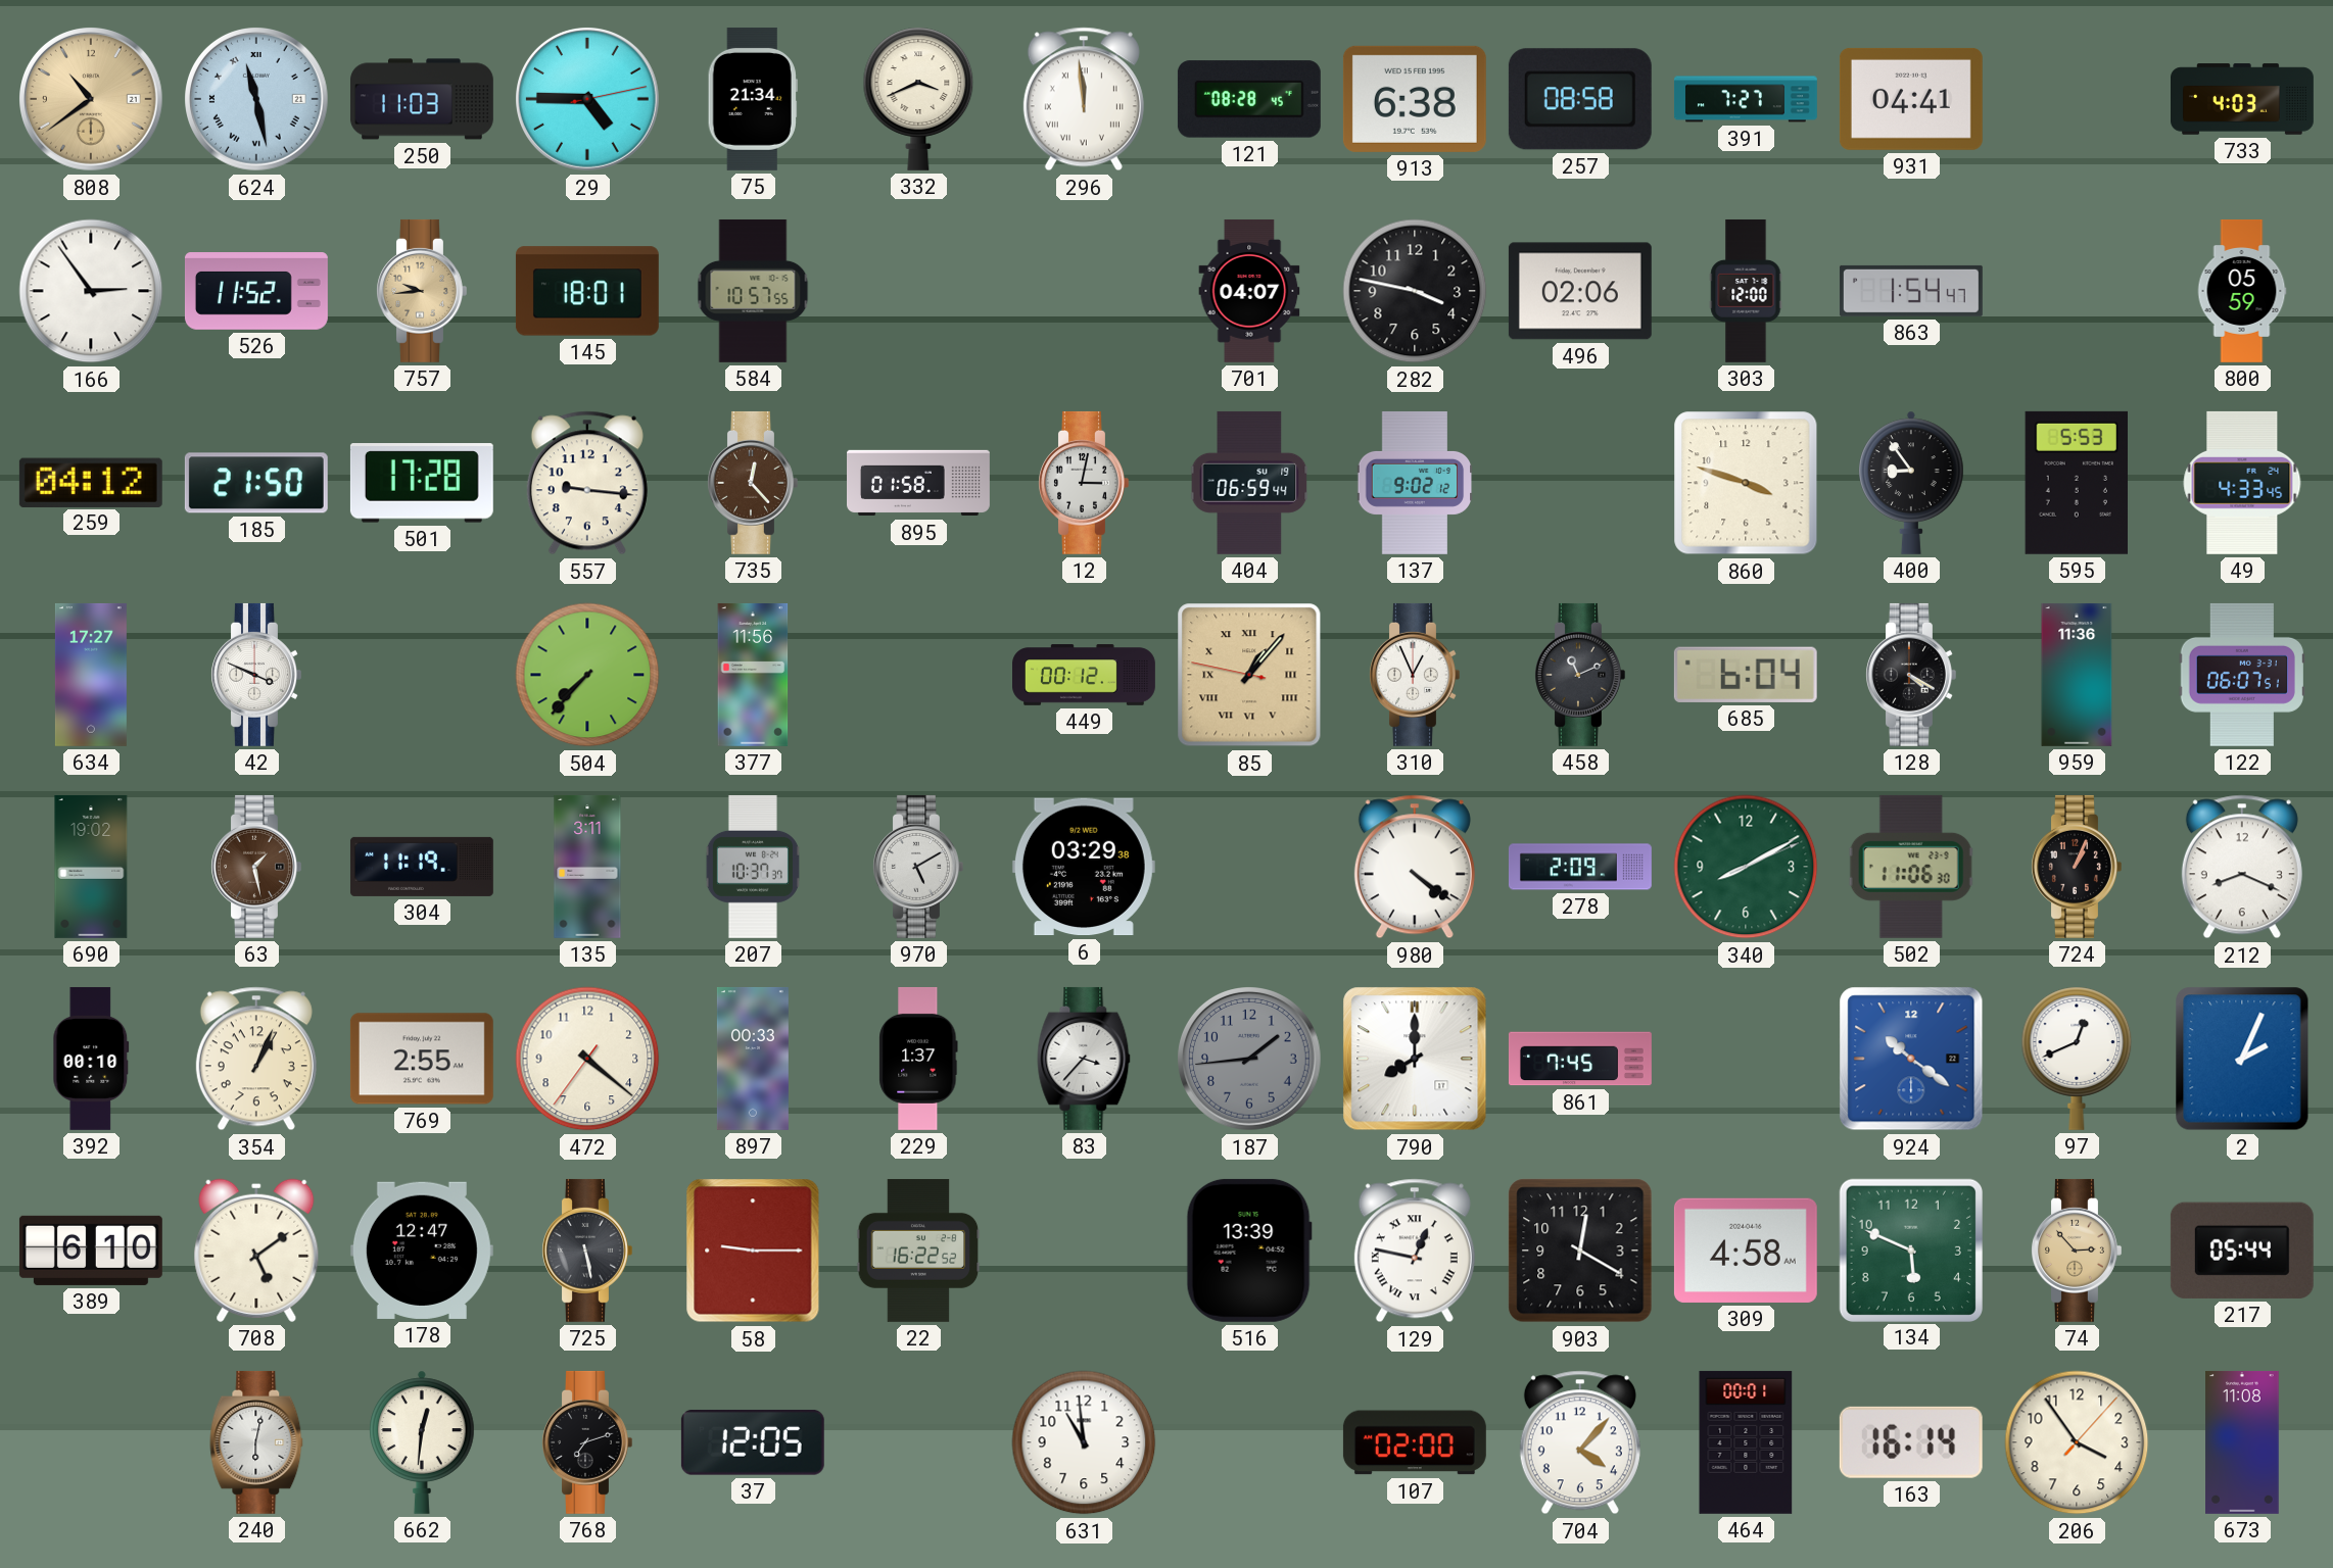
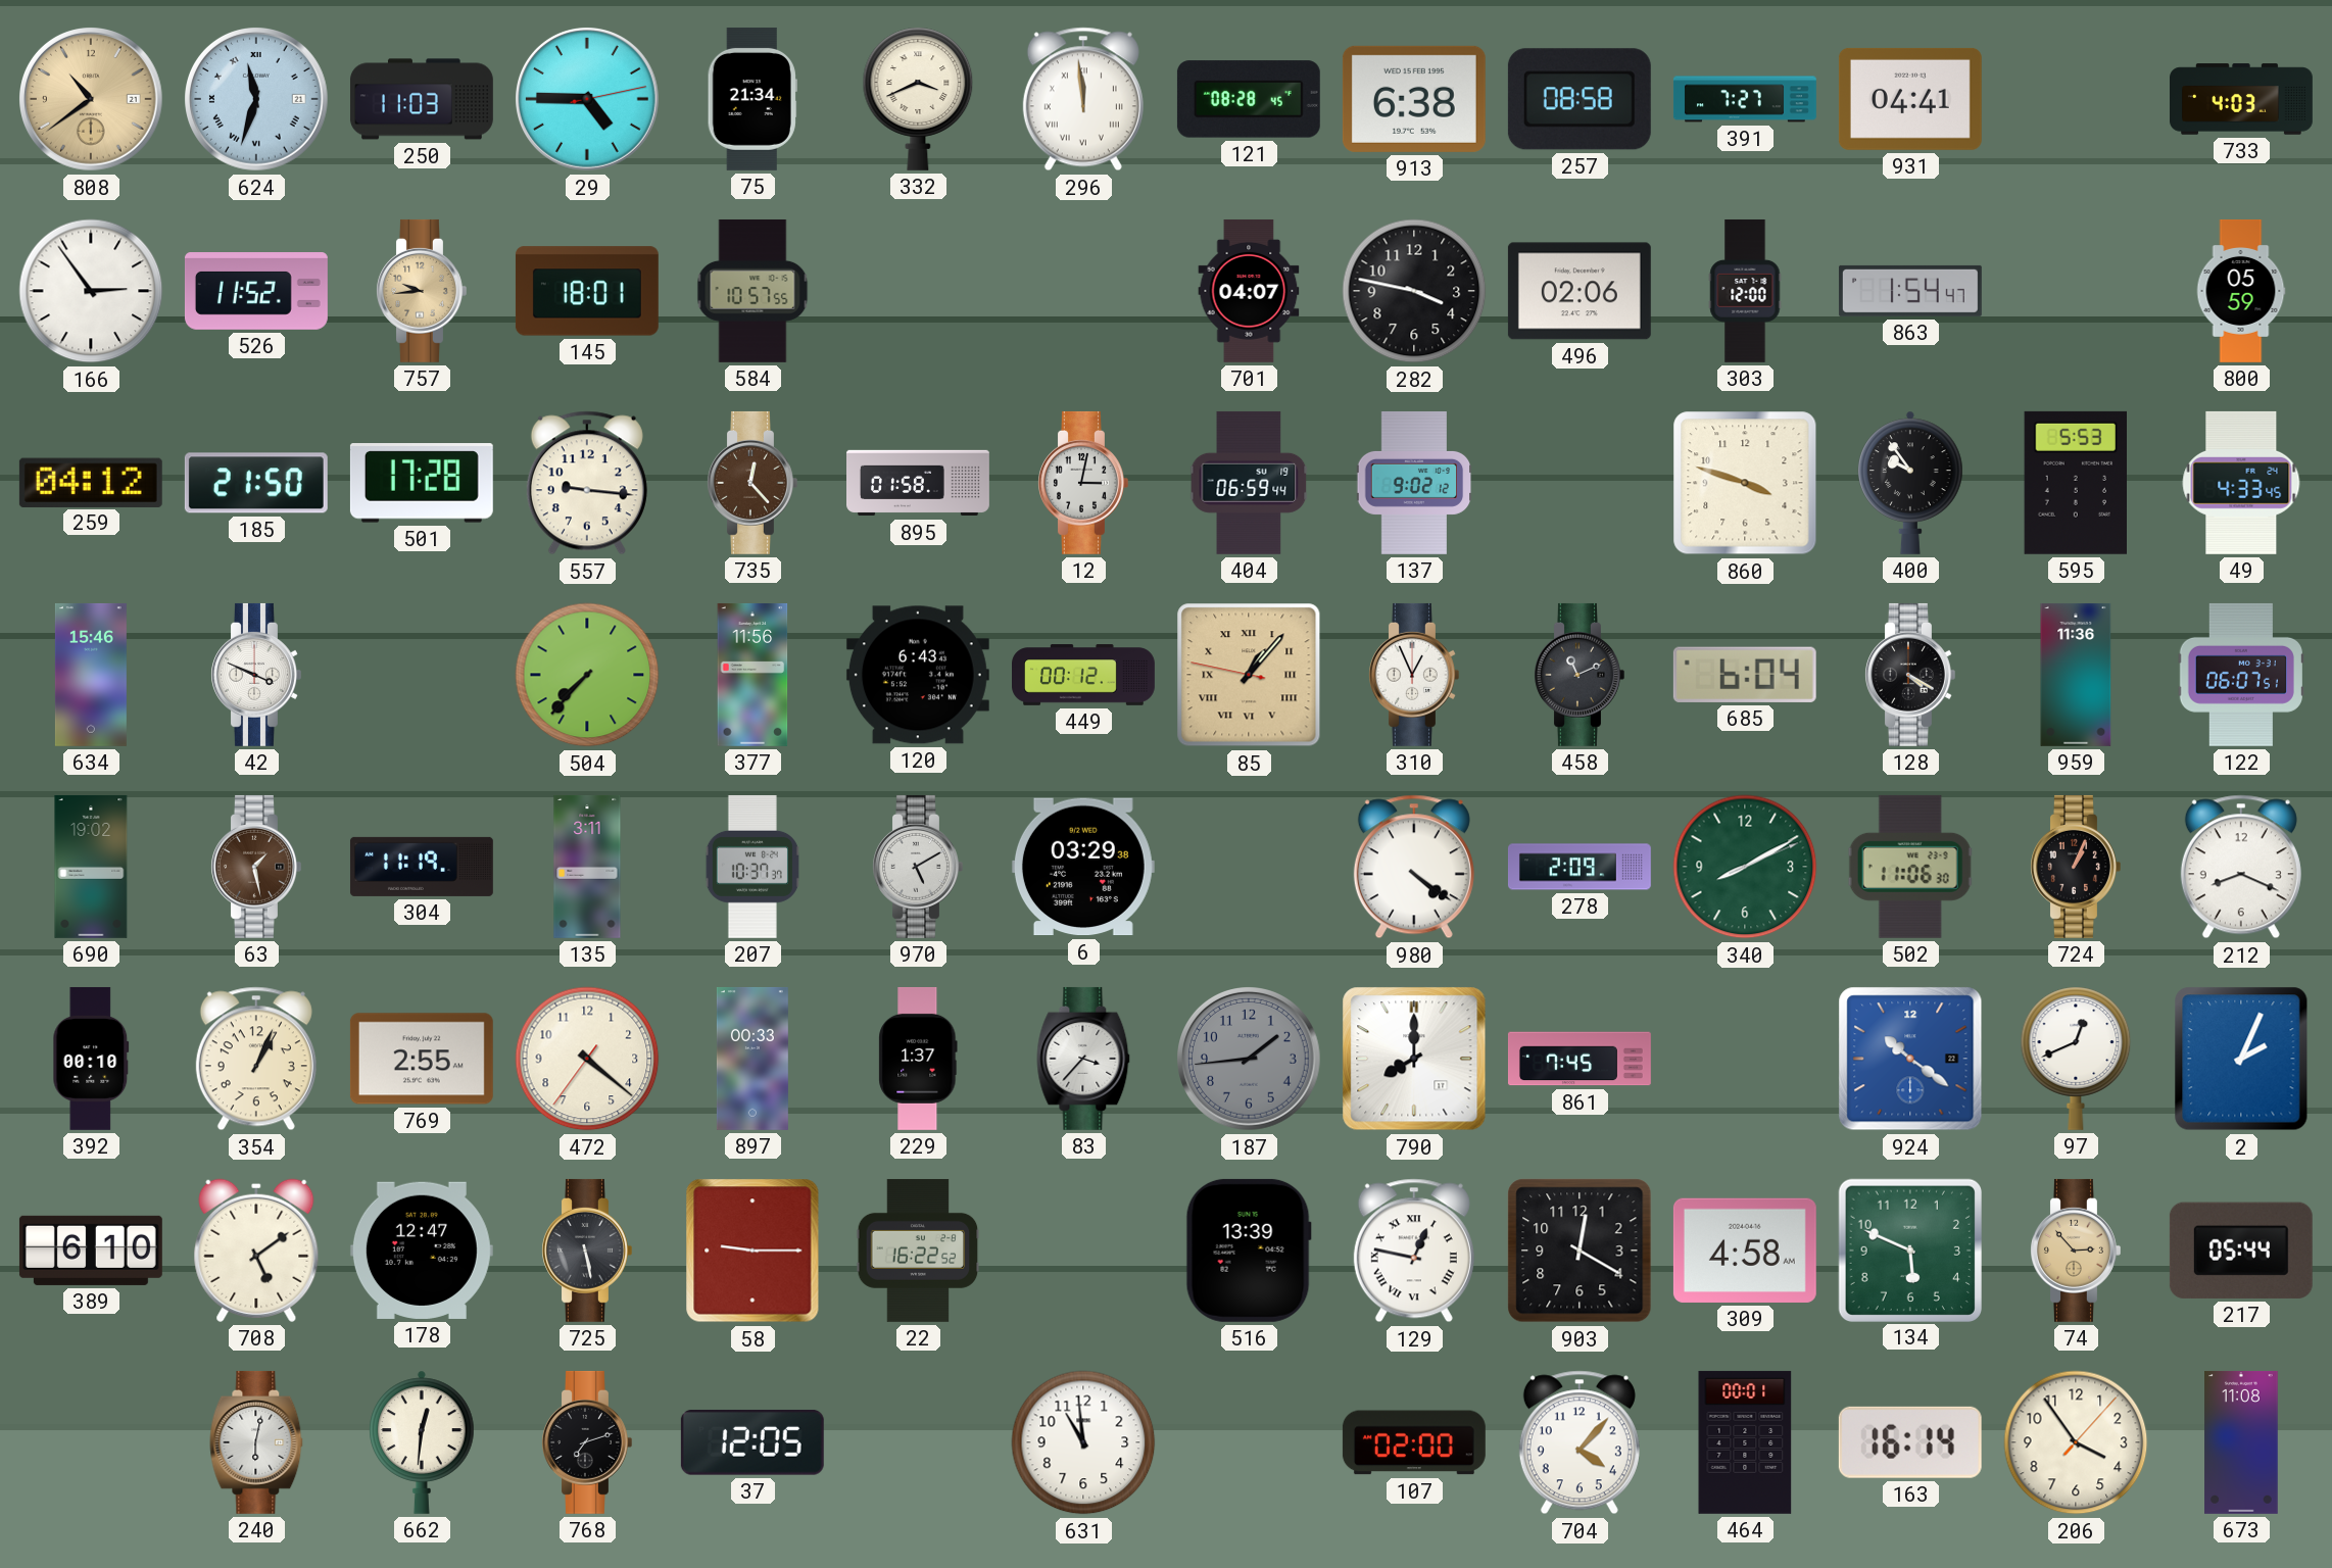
624: 11:28 -> 11:33 (257, 100)
400: 8:54 -> 9:54 (1910, 483)
634: 17:27 -> 15:46 (91, 675)
120: none -> 6:43 (918, 675)
